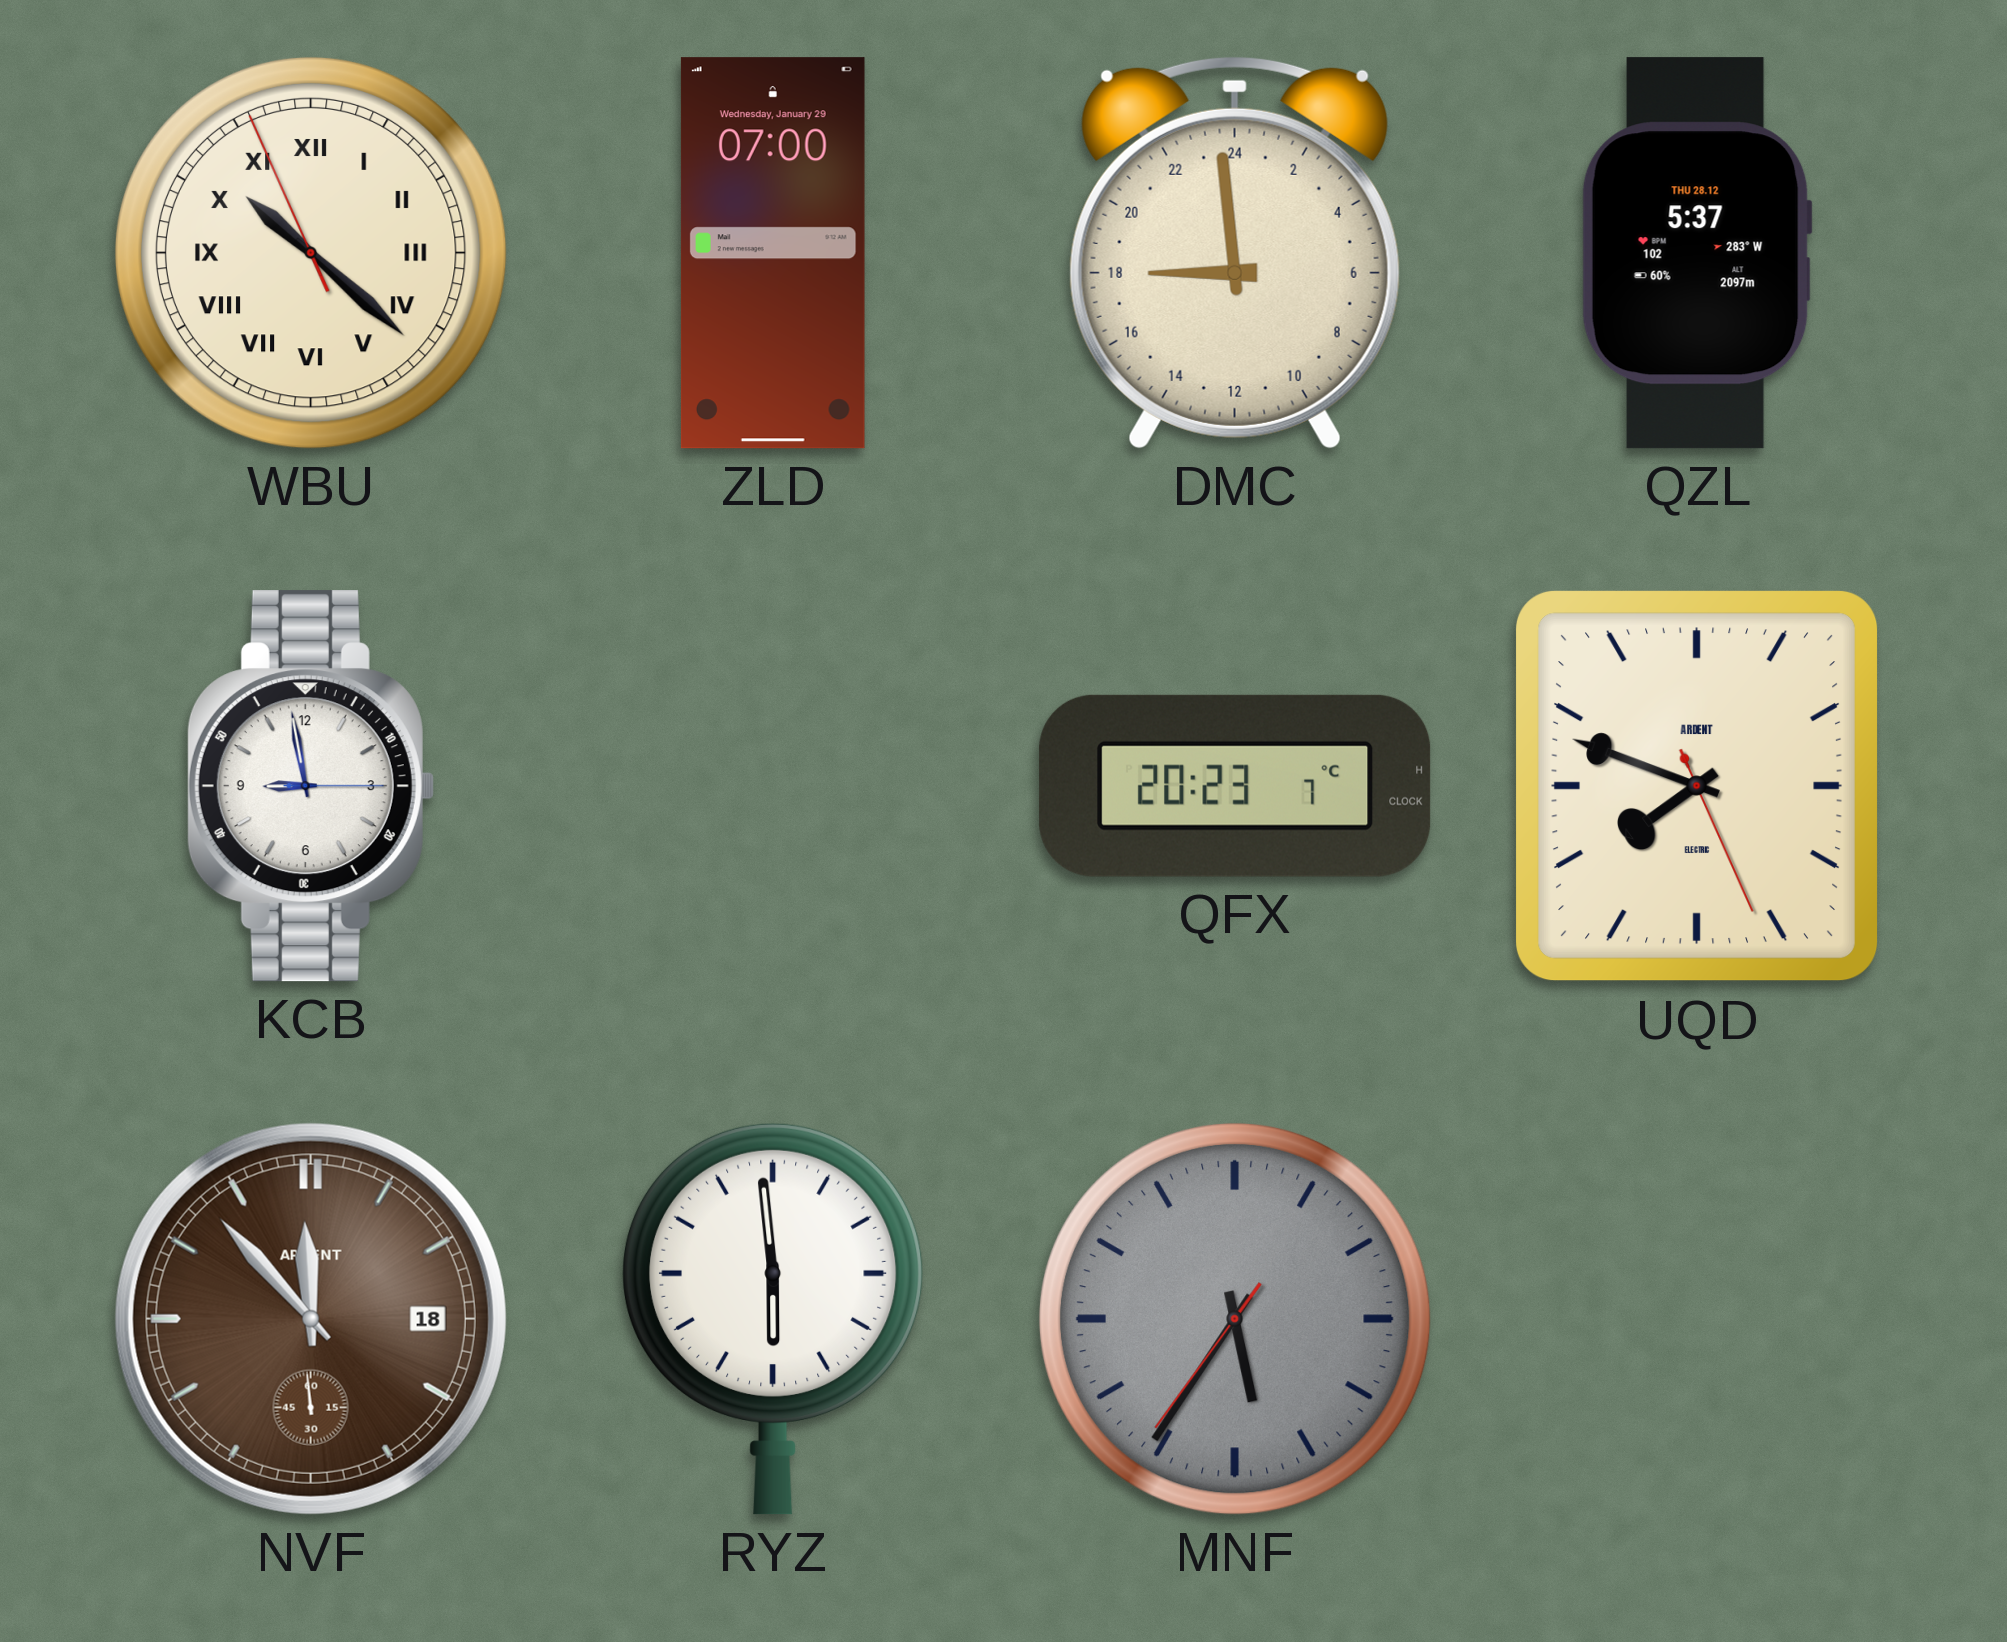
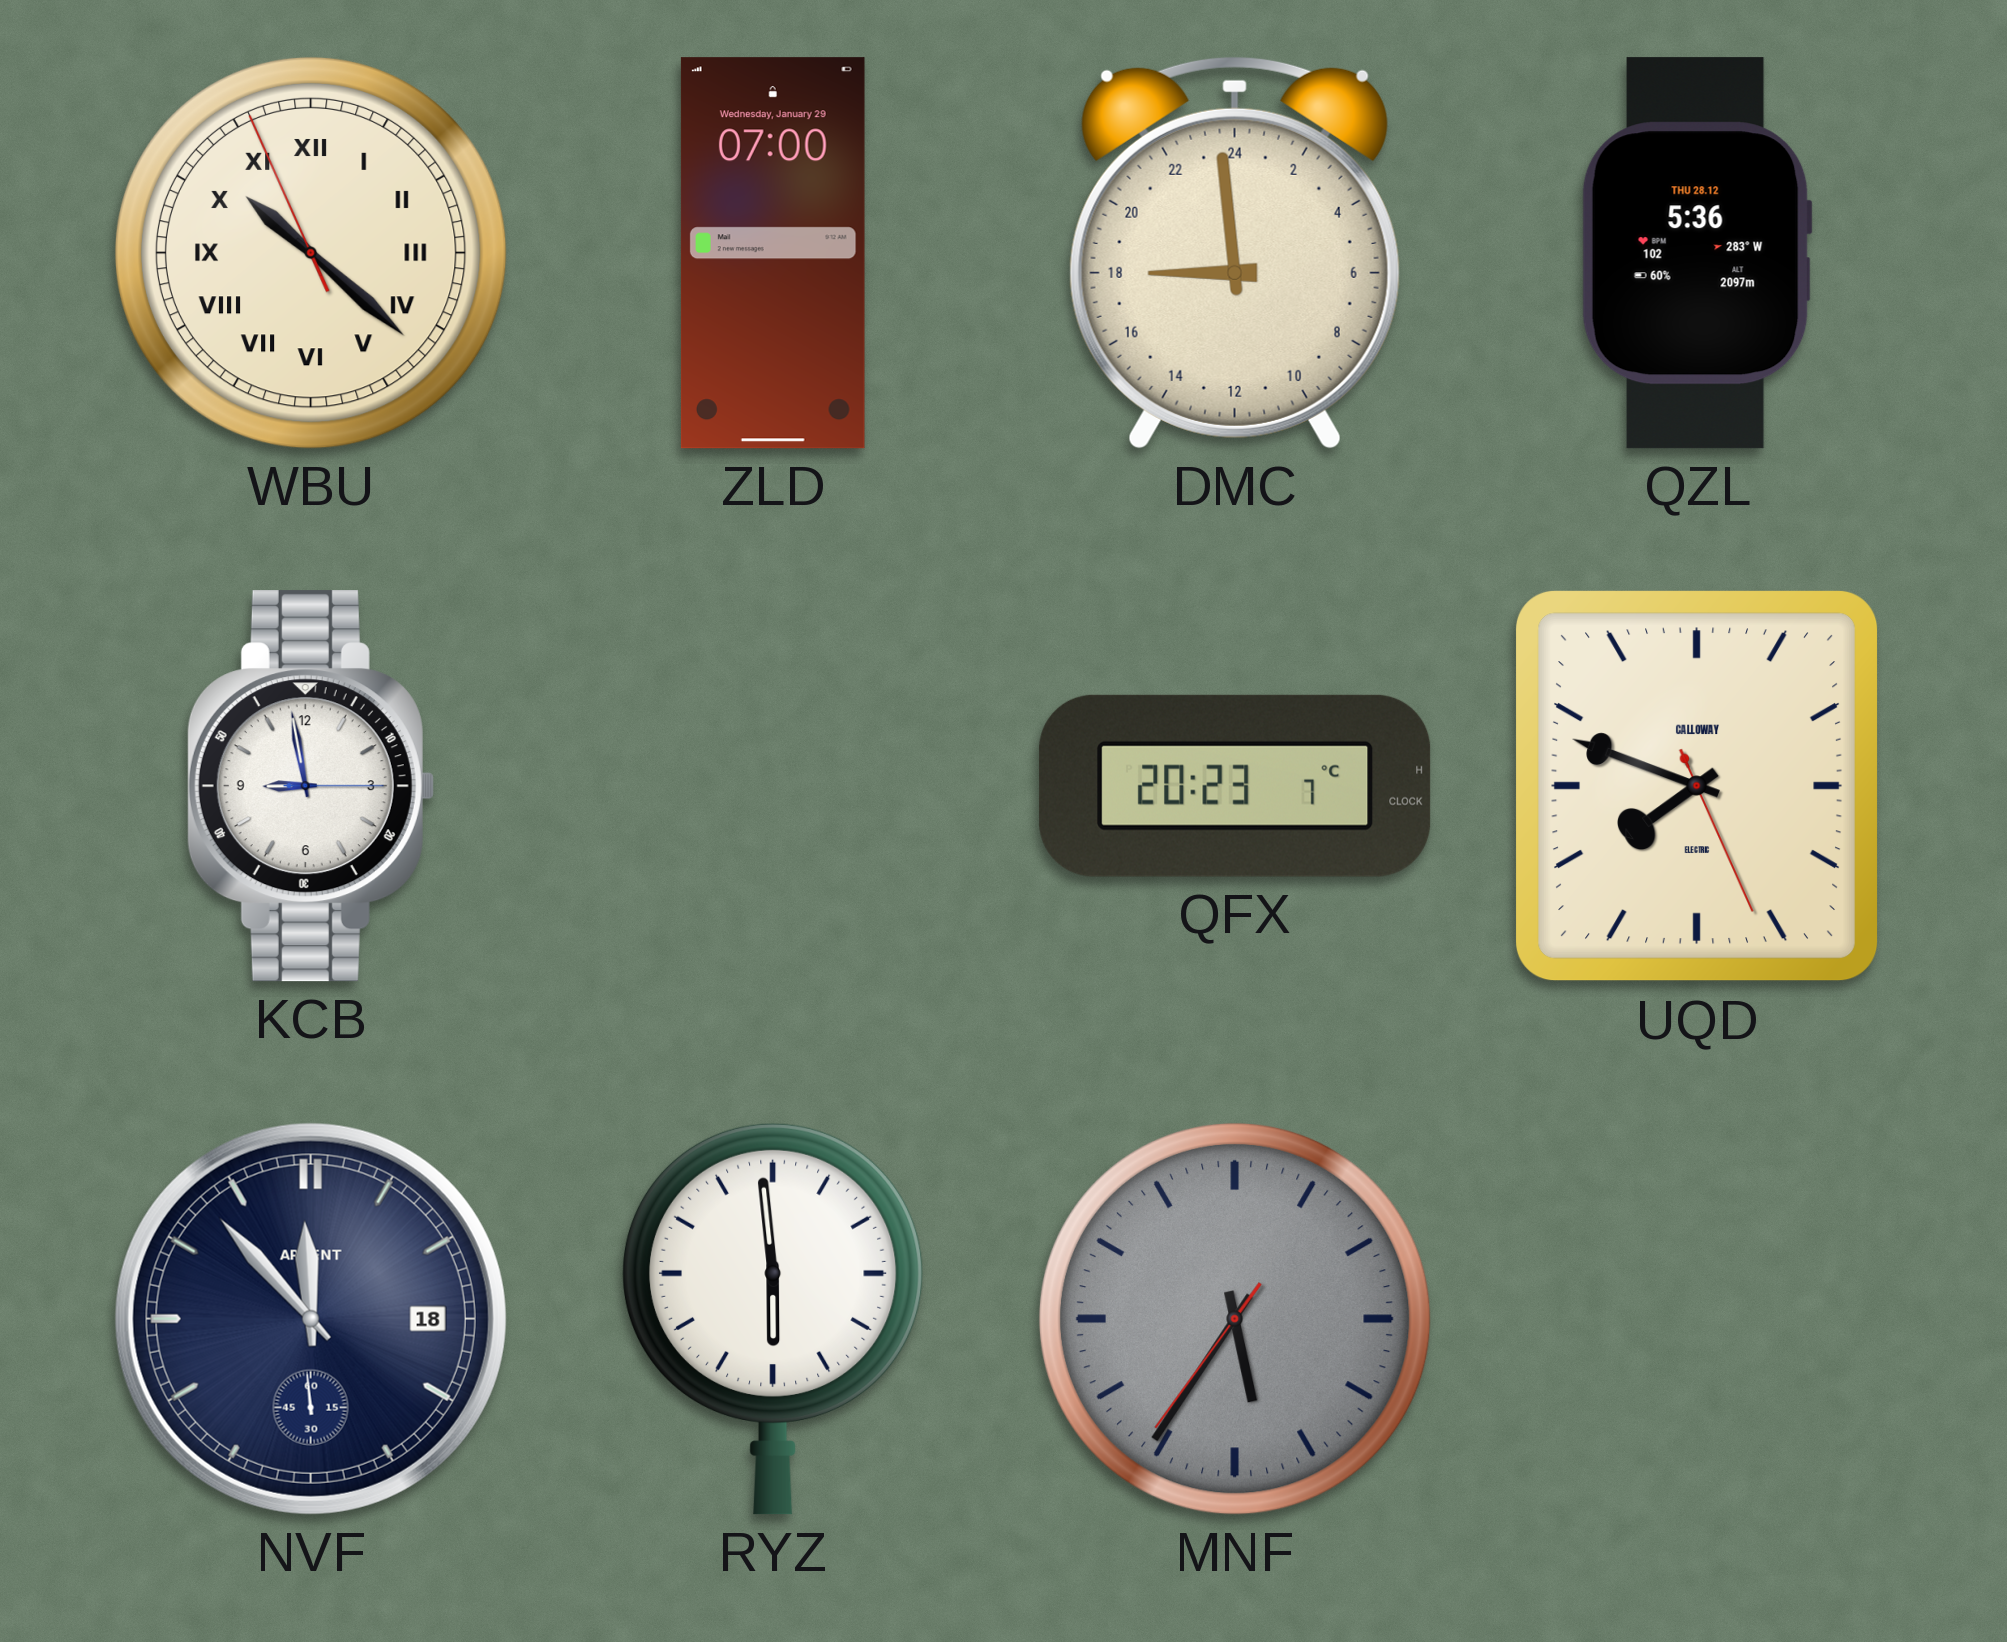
QZL: 5:37 -> 5:36 (1697, 253)
UQD brand: ARDENT -> CALLOWAY (1697, 786)
NVF dial: brown -> navy (311, 1319)
